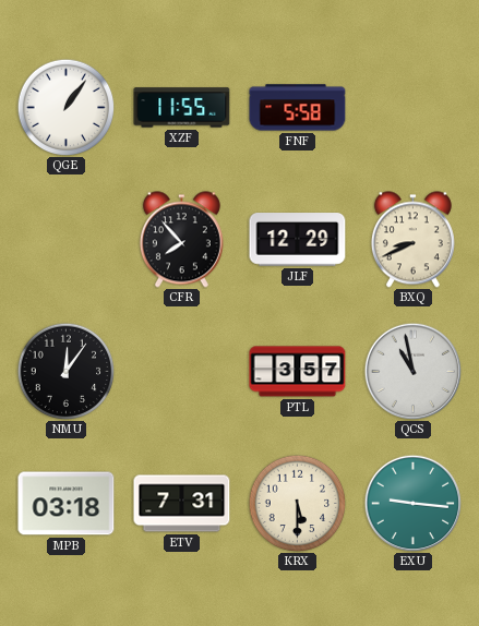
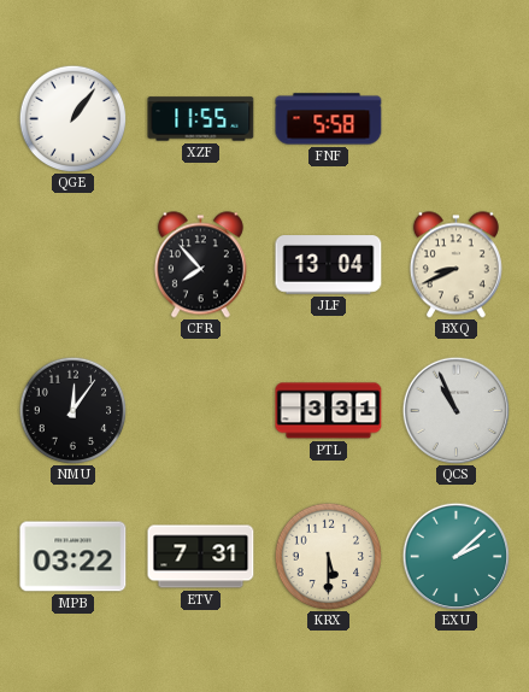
JLF: 12:29 -> 13:04 (329, 265)
PTL: 3:57 -> 3:31 (329, 411)
QCS: 10:58 -> 10:56 (455, 410)
MPB: 03:18 -> 03:22 (74, 557)
EXU: 9:16 -> 2:08 (455, 556)
